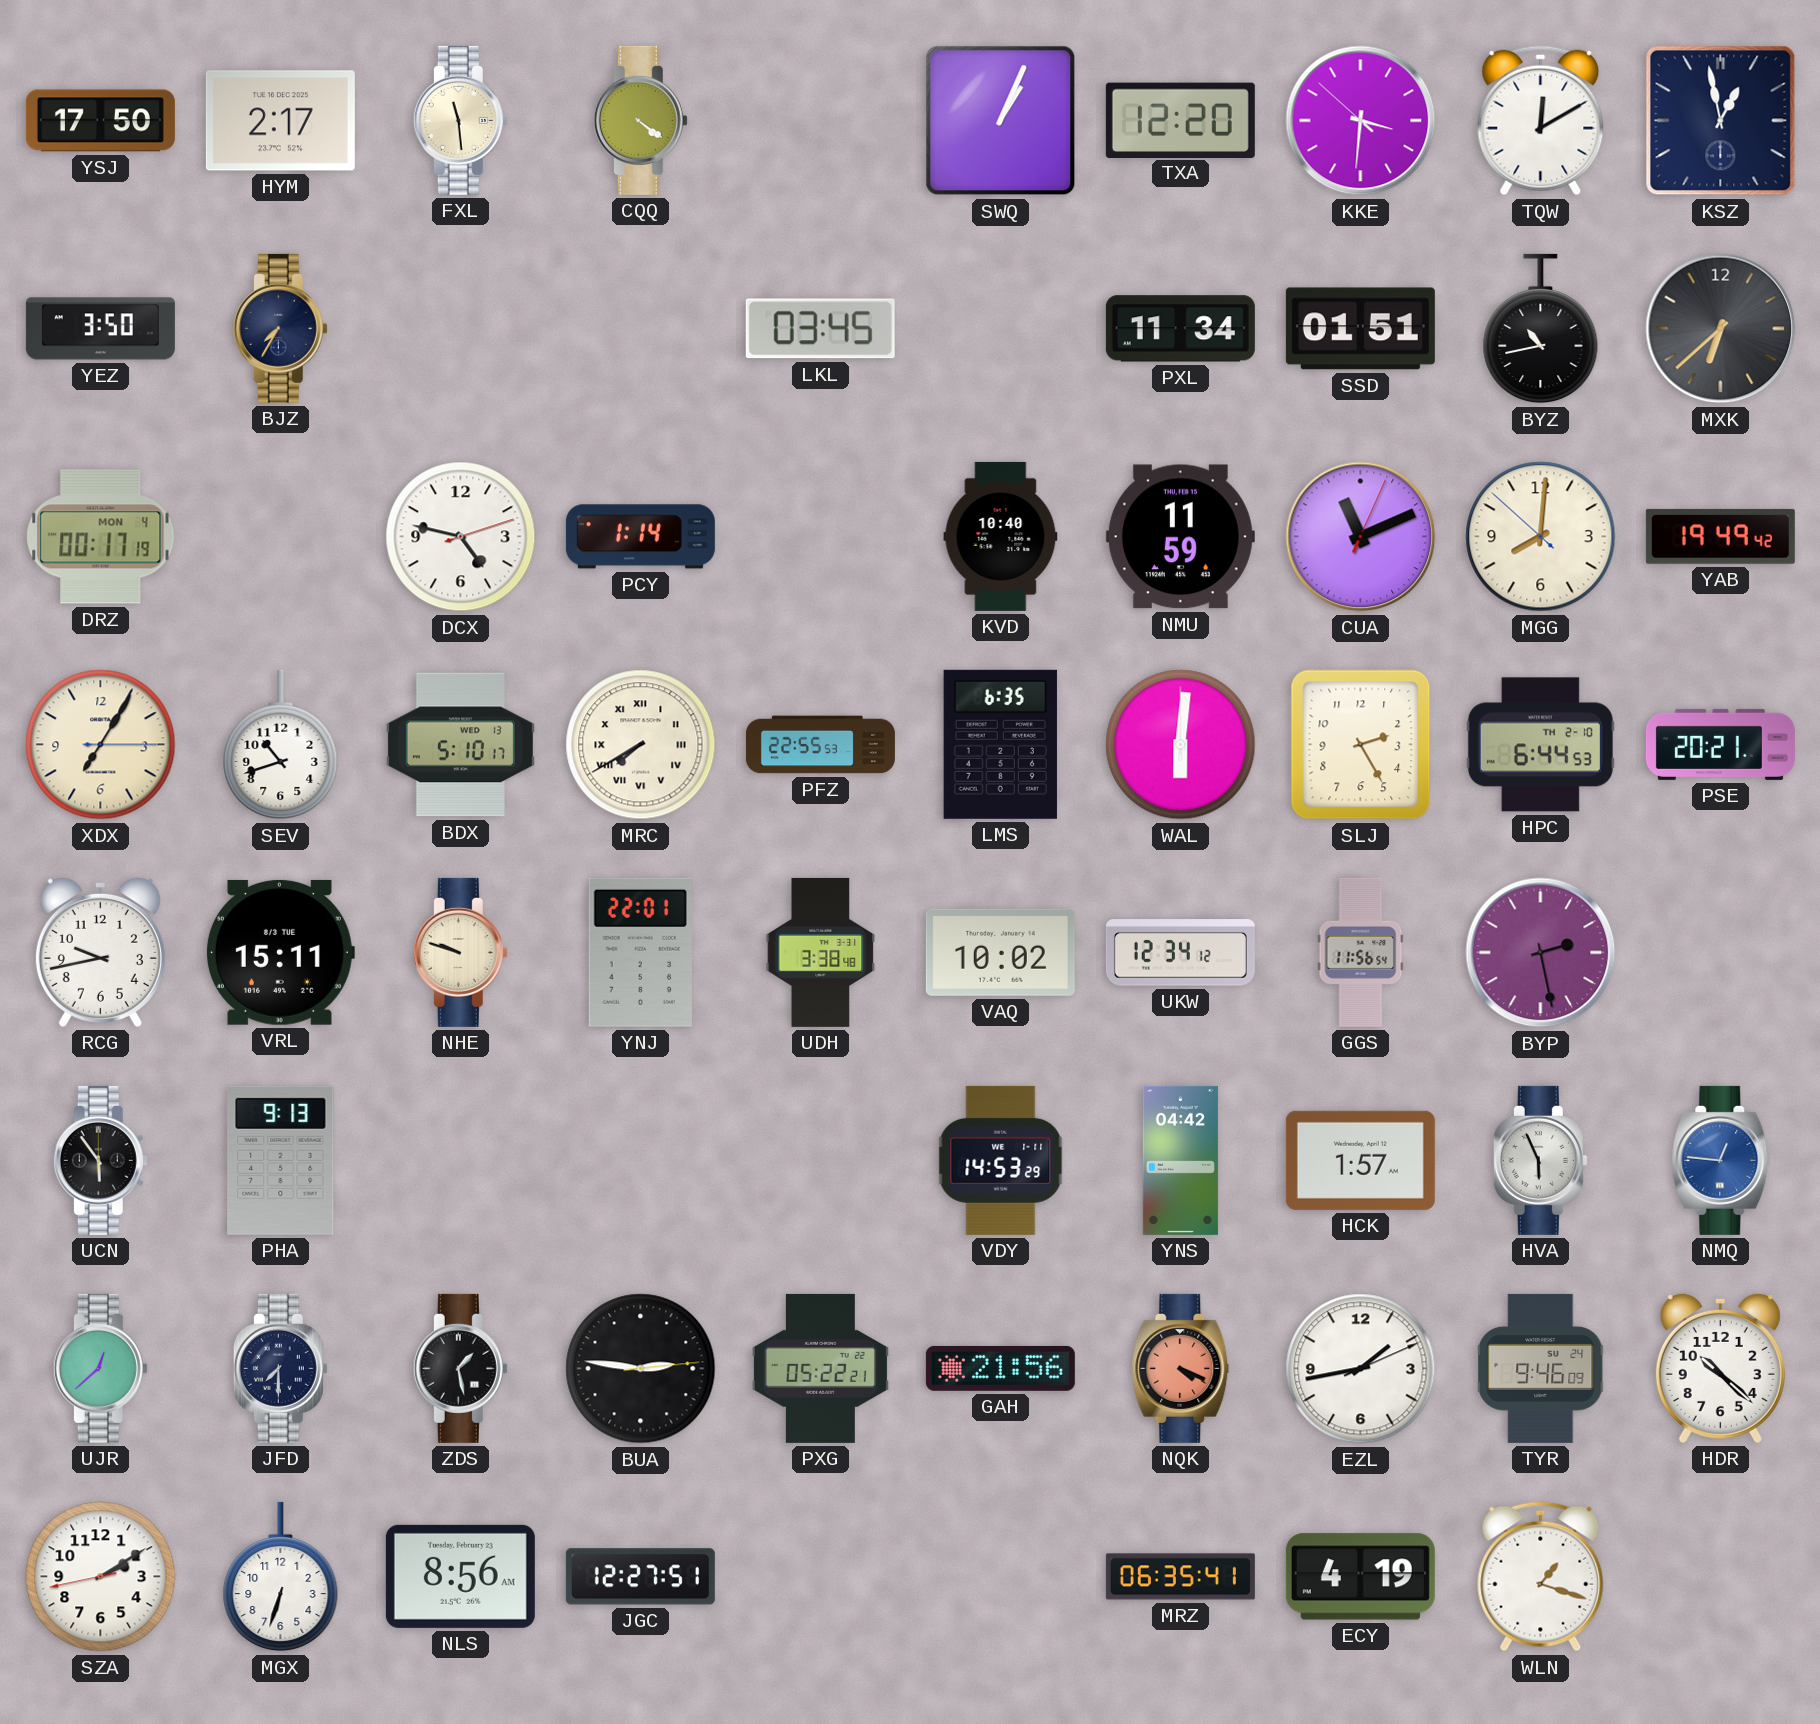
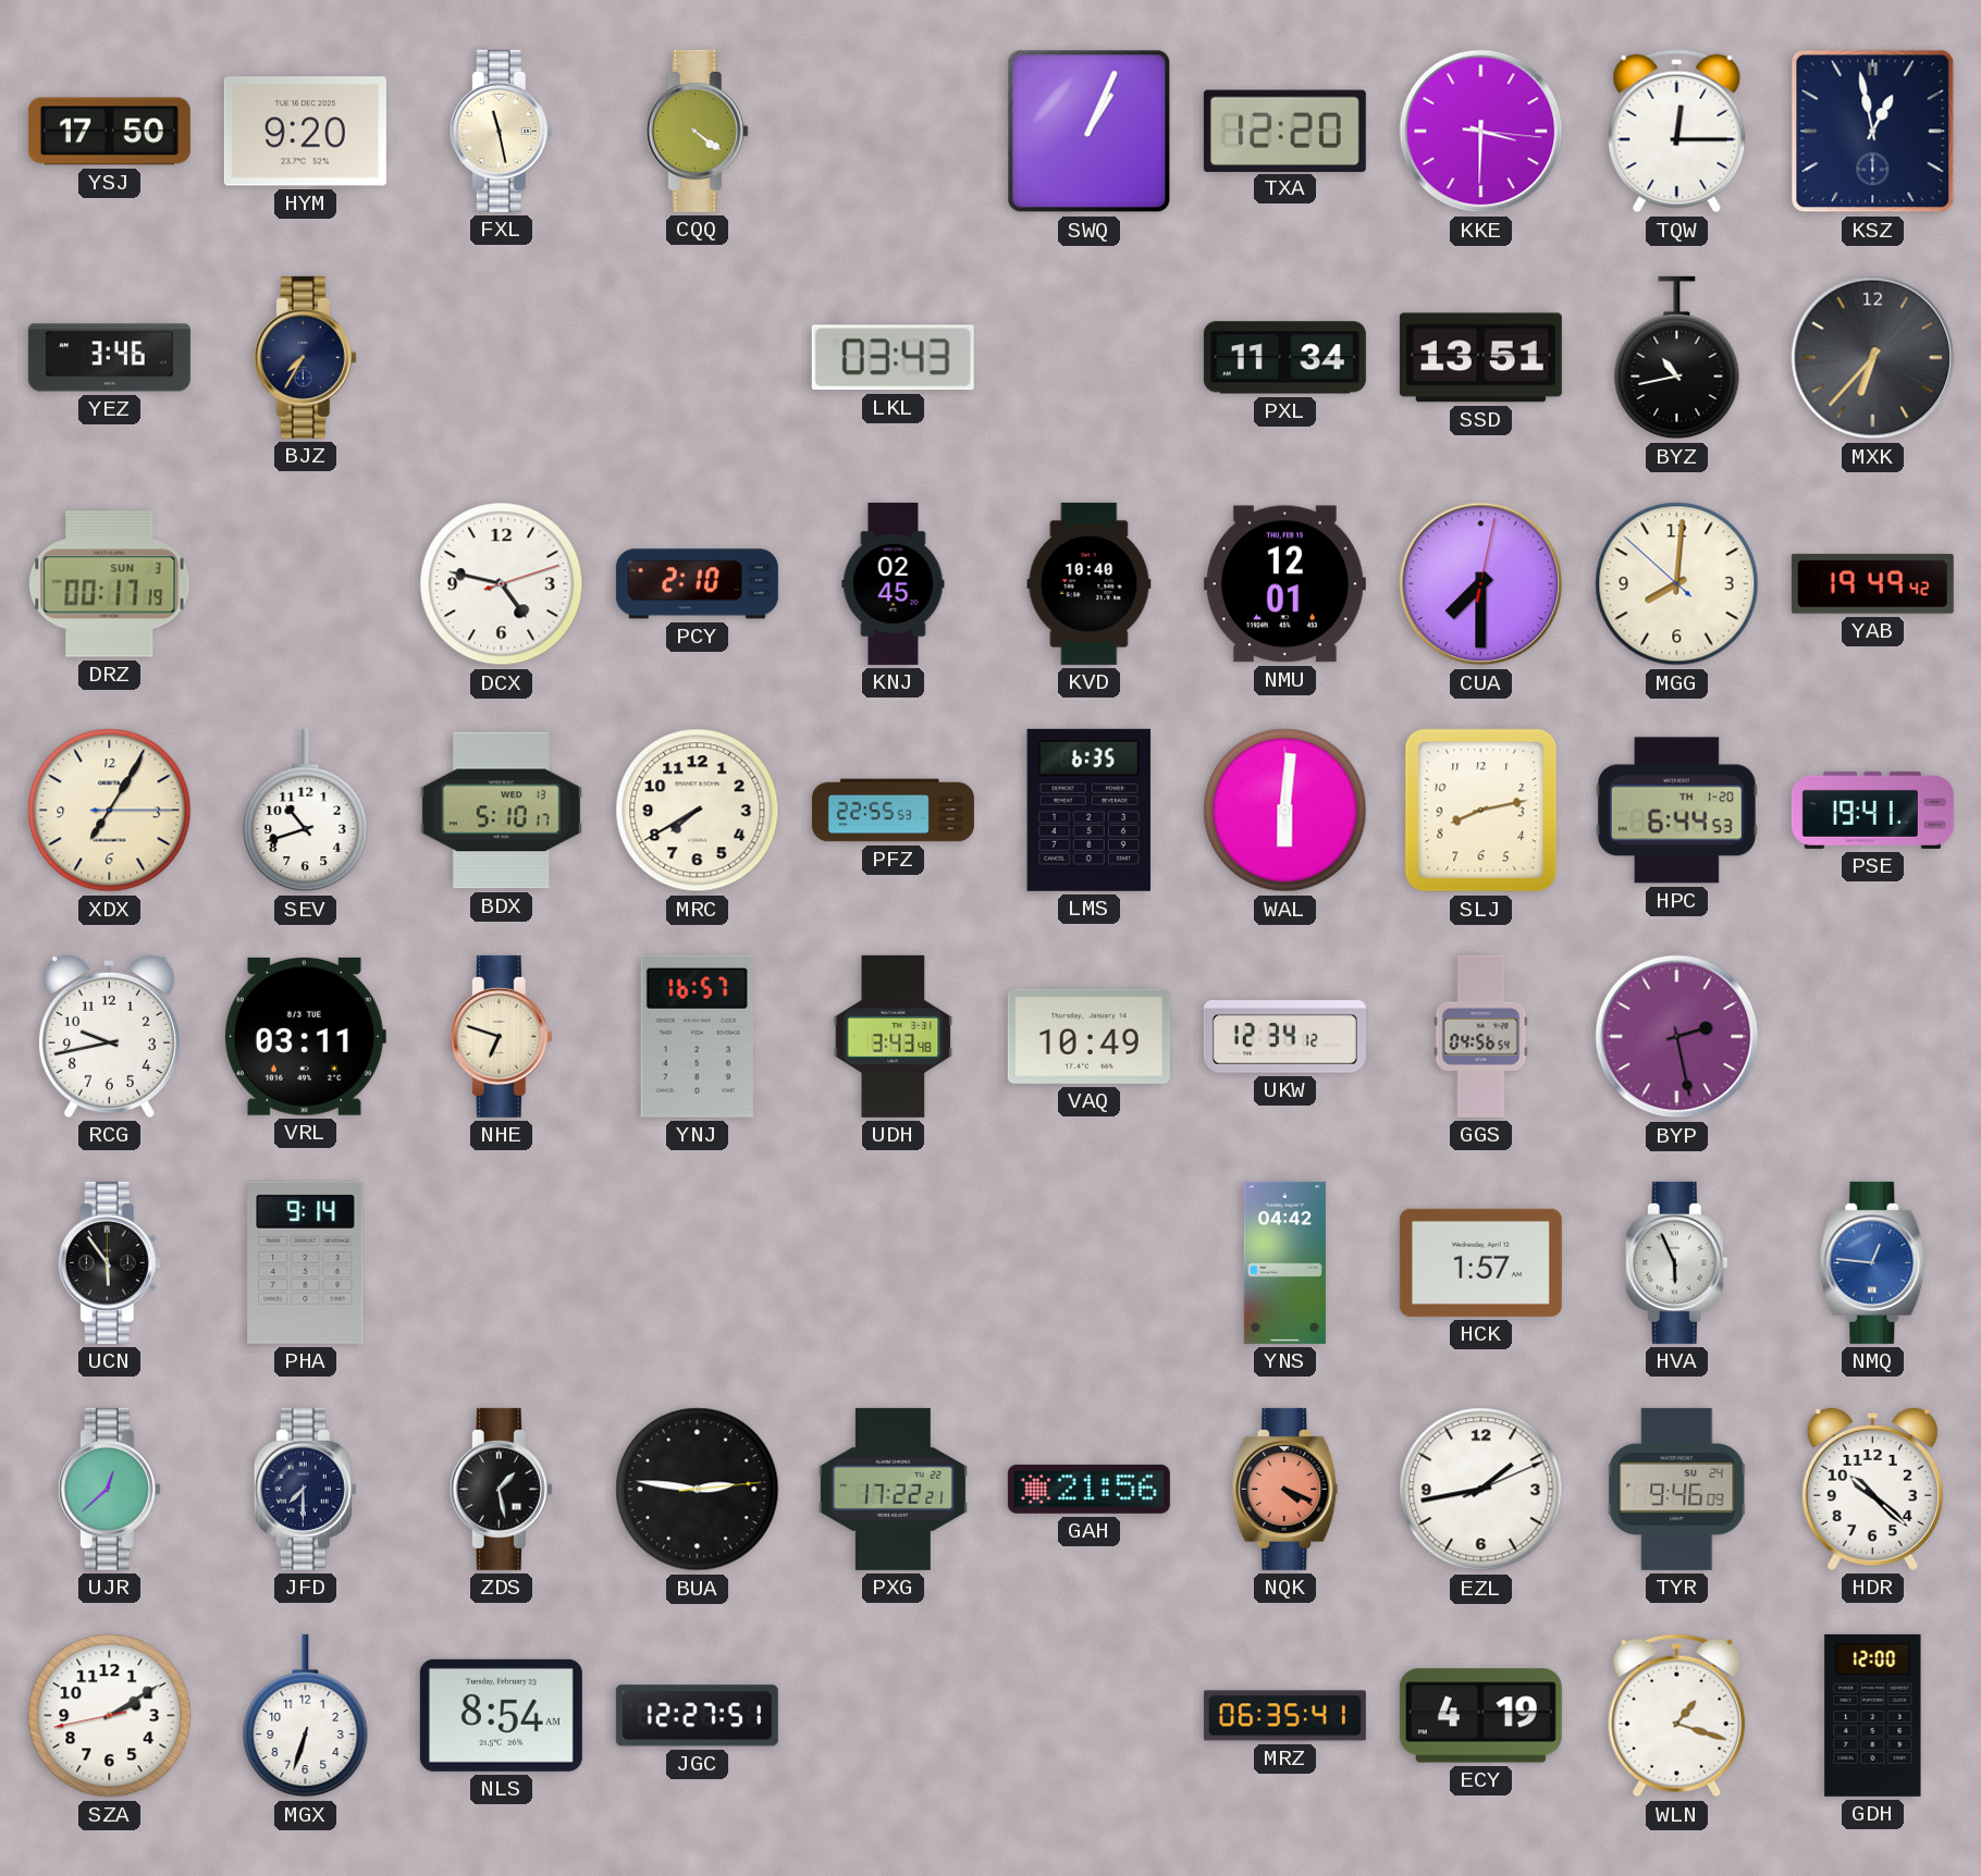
HYM: 2:17 -> 9:20 (305, 132)
FXL: 11:29 -> 11:28 (501, 131)
KKE: 3:30:52 -> 3:30:16 (1481, 132)
TQW: 12:10 -> 12:15 (1677, 132)
YEZ: 3:50 -> 3:46 (109, 358)
LKL: 03:45 -> 03:43 (893, 358)
SSD: 01:51 -> 13:51 (1480, 358)
MXK: 6:38 -> 6:37 (1873, 358)
DRZ date: MON 4 -> SUN 3 (110, 584)
PCY: 1:14 -> 2:10 (697, 584)
KNJ: none -> 02:45 (894, 583)
NMU: 11:59 -> 12:01 (1284, 584)
CUA: 11:11 -> 7:30 (1481, 584)
MRC numerals: Roman -> Arabic (698, 811)
SLJ: 2:25 -> 8:13 (1481, 811)
HPC date: TH 2-10 -> TH 1-20 (1676, 811)
PSE: 20:21 -> 19:41 (1872, 810)
VRL: 15:11 -> 03:11 (305, 1036)
NHE: 9:48 -> 6:48 (501, 1036)
YNJ: 22:01 -> 16:57 (697, 1036)
UDH: 3:38 -> 3:43 (894, 1036)
VAQ: 10:02 -> 10:49 (1088, 1036)
GGS: 11:56 -> 04:56 (1481, 1036)
PHA: 9:13 -> 9:14 (306, 1262)
VDY: 14:53 -> none (1001, 1160)
PXG: 05:22 -> 17:22 (893, 1489)
NLS: 8:56 -> 8:54 (501, 1715)
GDH: none -> 12:00 (1873, 1715)
